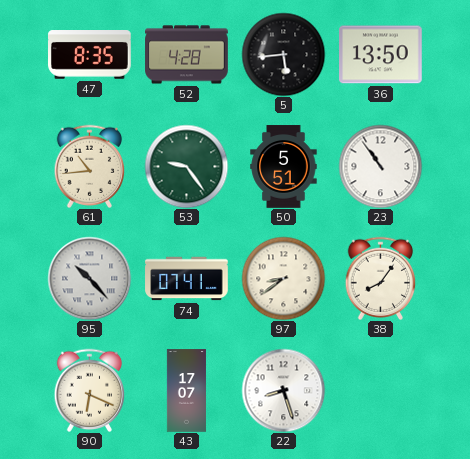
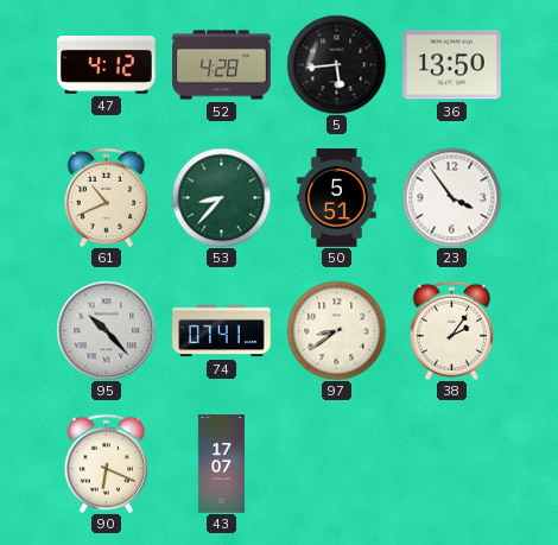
47: 8:35 -> 4:12 (107, 65)
61: 10:44 -> 10:41 (107, 197)
53: 9:24 -> 8:37 (221, 197)
23: 10:54 -> 3:54 (451, 197)
38: 8:06 -> 2:06 (452, 330)
22: 8:27 -> none (283, 390)
